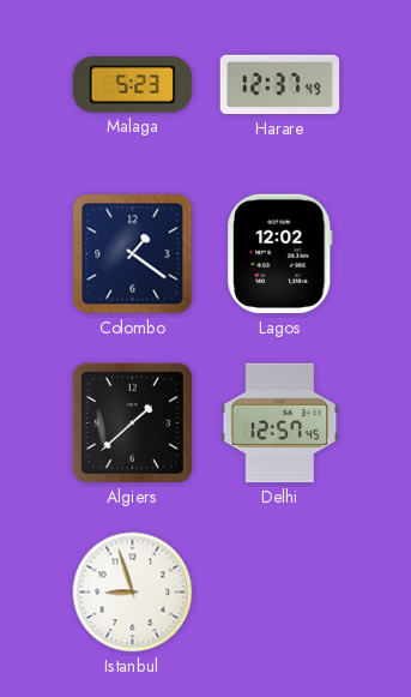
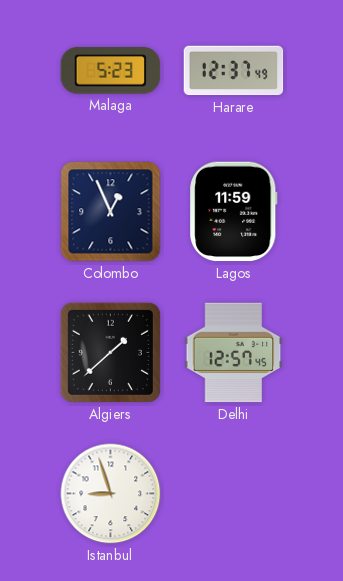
Colombo: 1:21 -> 12:56 (111, 212)
Lagos: 12:02 -> 11:59 (234, 212)
